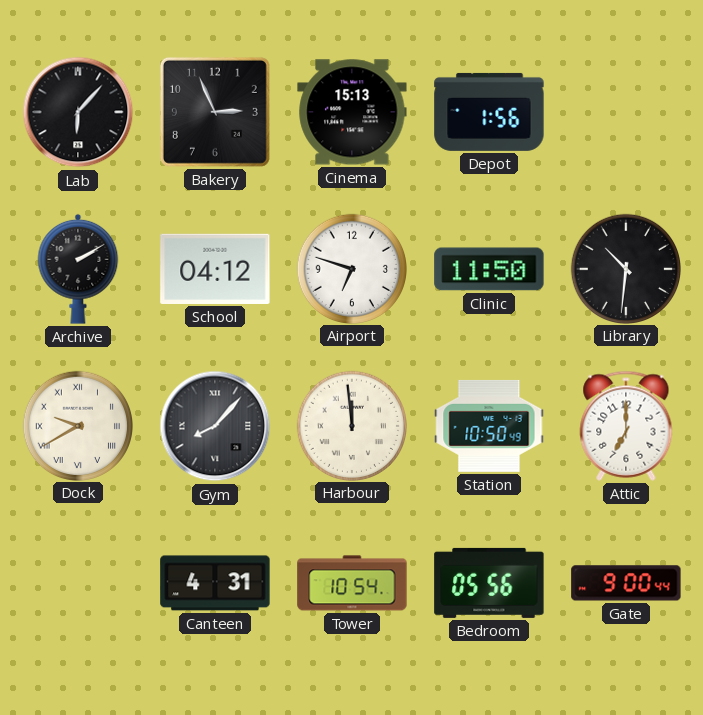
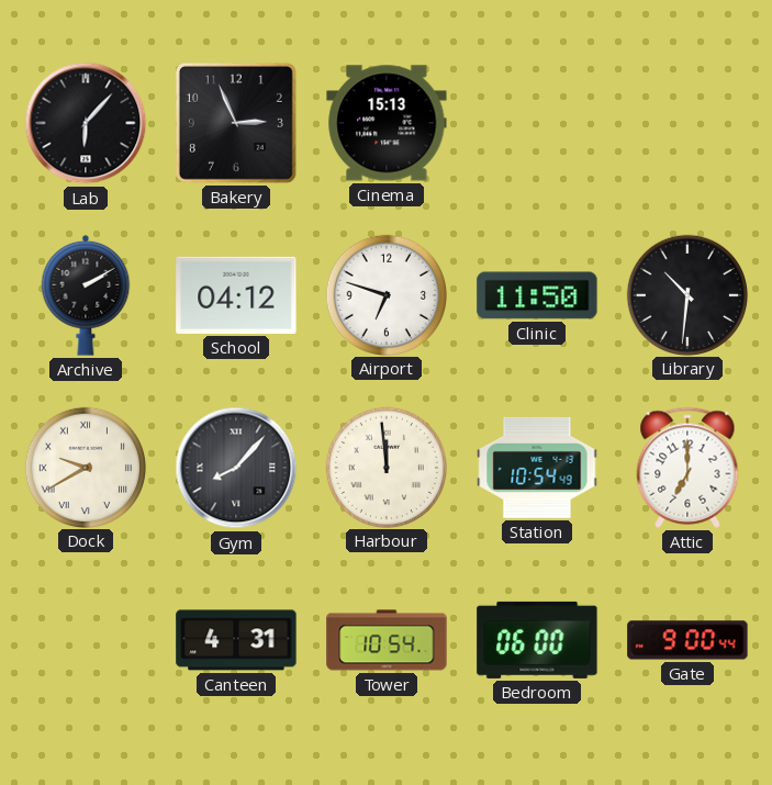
Depot: 1:56 -> none (489, 112)
Station: 10:50 -> 10:54 (537, 468)
Bedroom: 05:56 -> 06:00 (537, 640)
